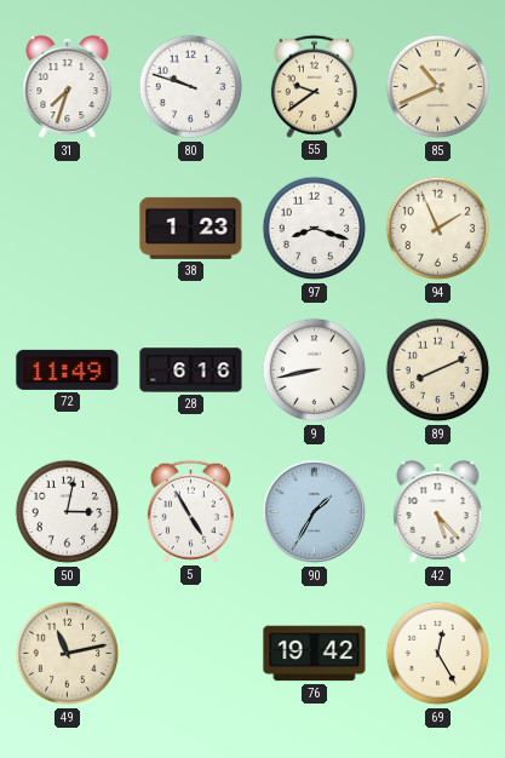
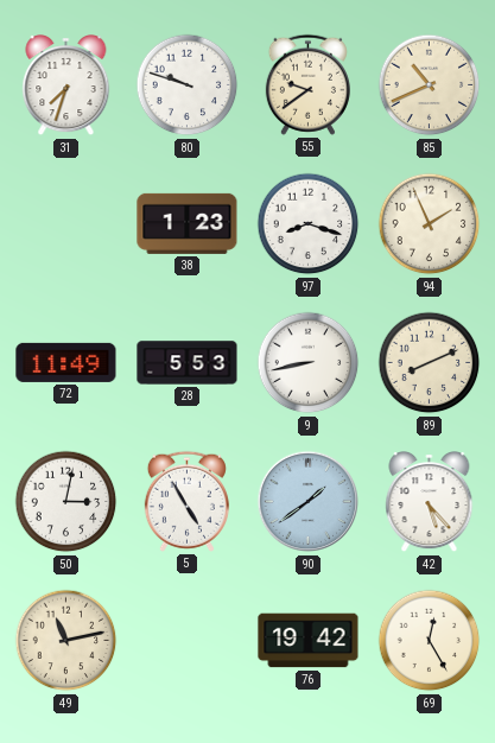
28: 6:16 -> 5:53 (188, 363)
90: 1:35 -> 1:39 (309, 502)
